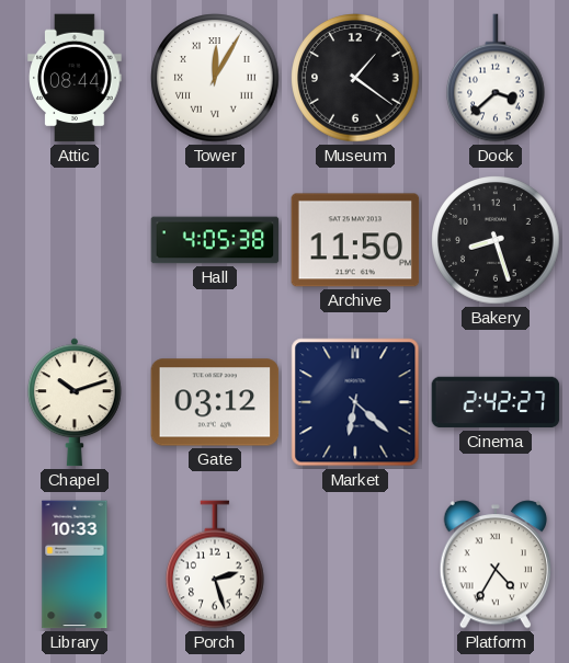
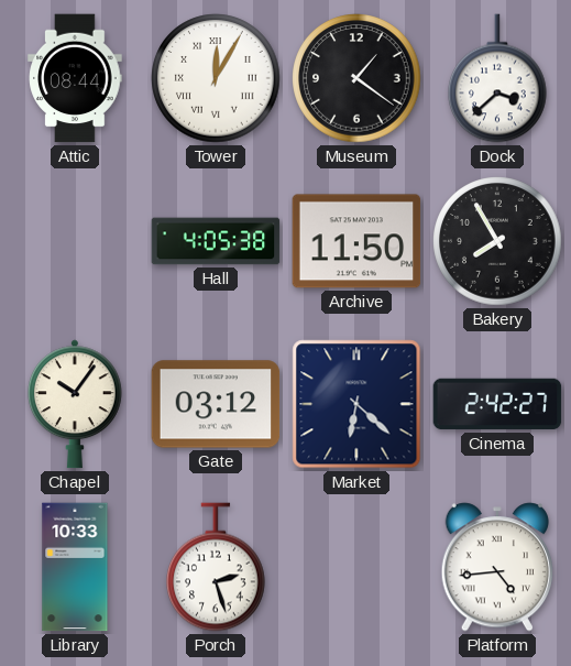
Bakery: 8:27 -> 7:55 (497, 241)
Chapel: 10:12 -> 10:06 (75, 404)
Platform: 4:35 -> 4:44 (496, 567)
